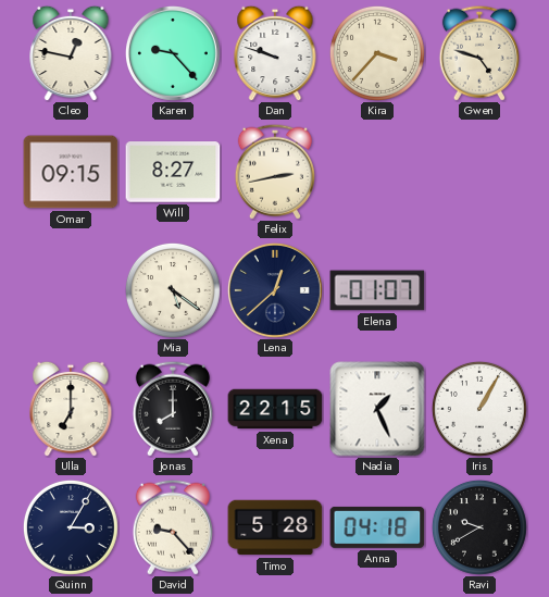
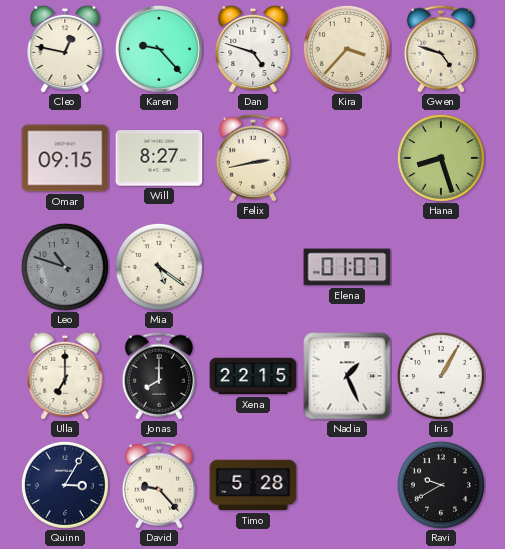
Dan: 9:48 -> 4:48 (253, 49)
Hana: none -> 8:27 (441, 158)
Leo: none -> 10:48 (65, 267)
Lena: 12:38 -> none (275, 290)
Anna: 04:18 -> none (377, 527)
